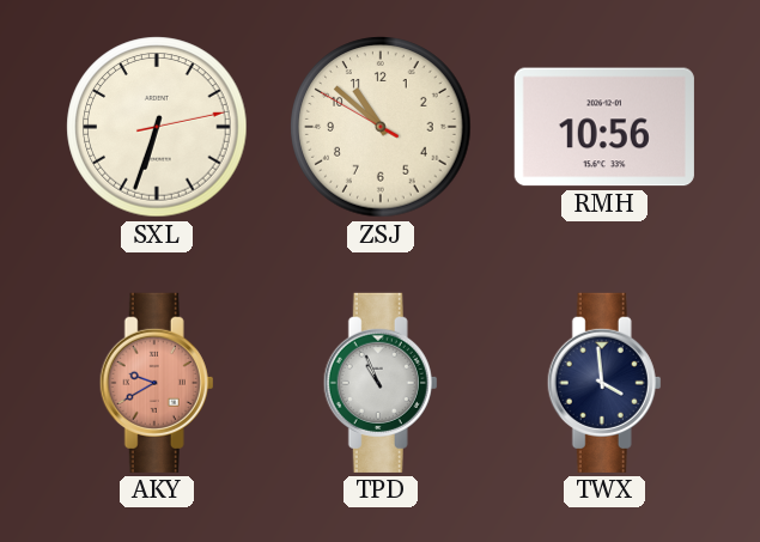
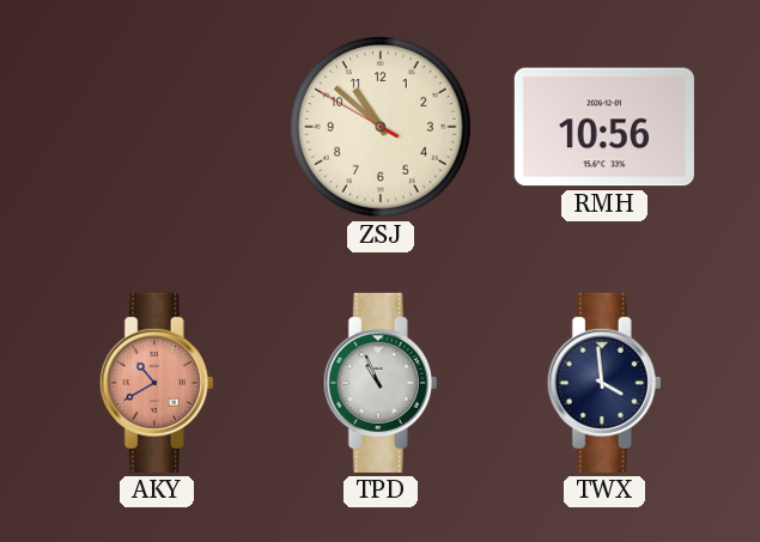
SXL: 6:33 -> none (157, 127)
AKY: 9:40 -> 10:40 (157, 383)
